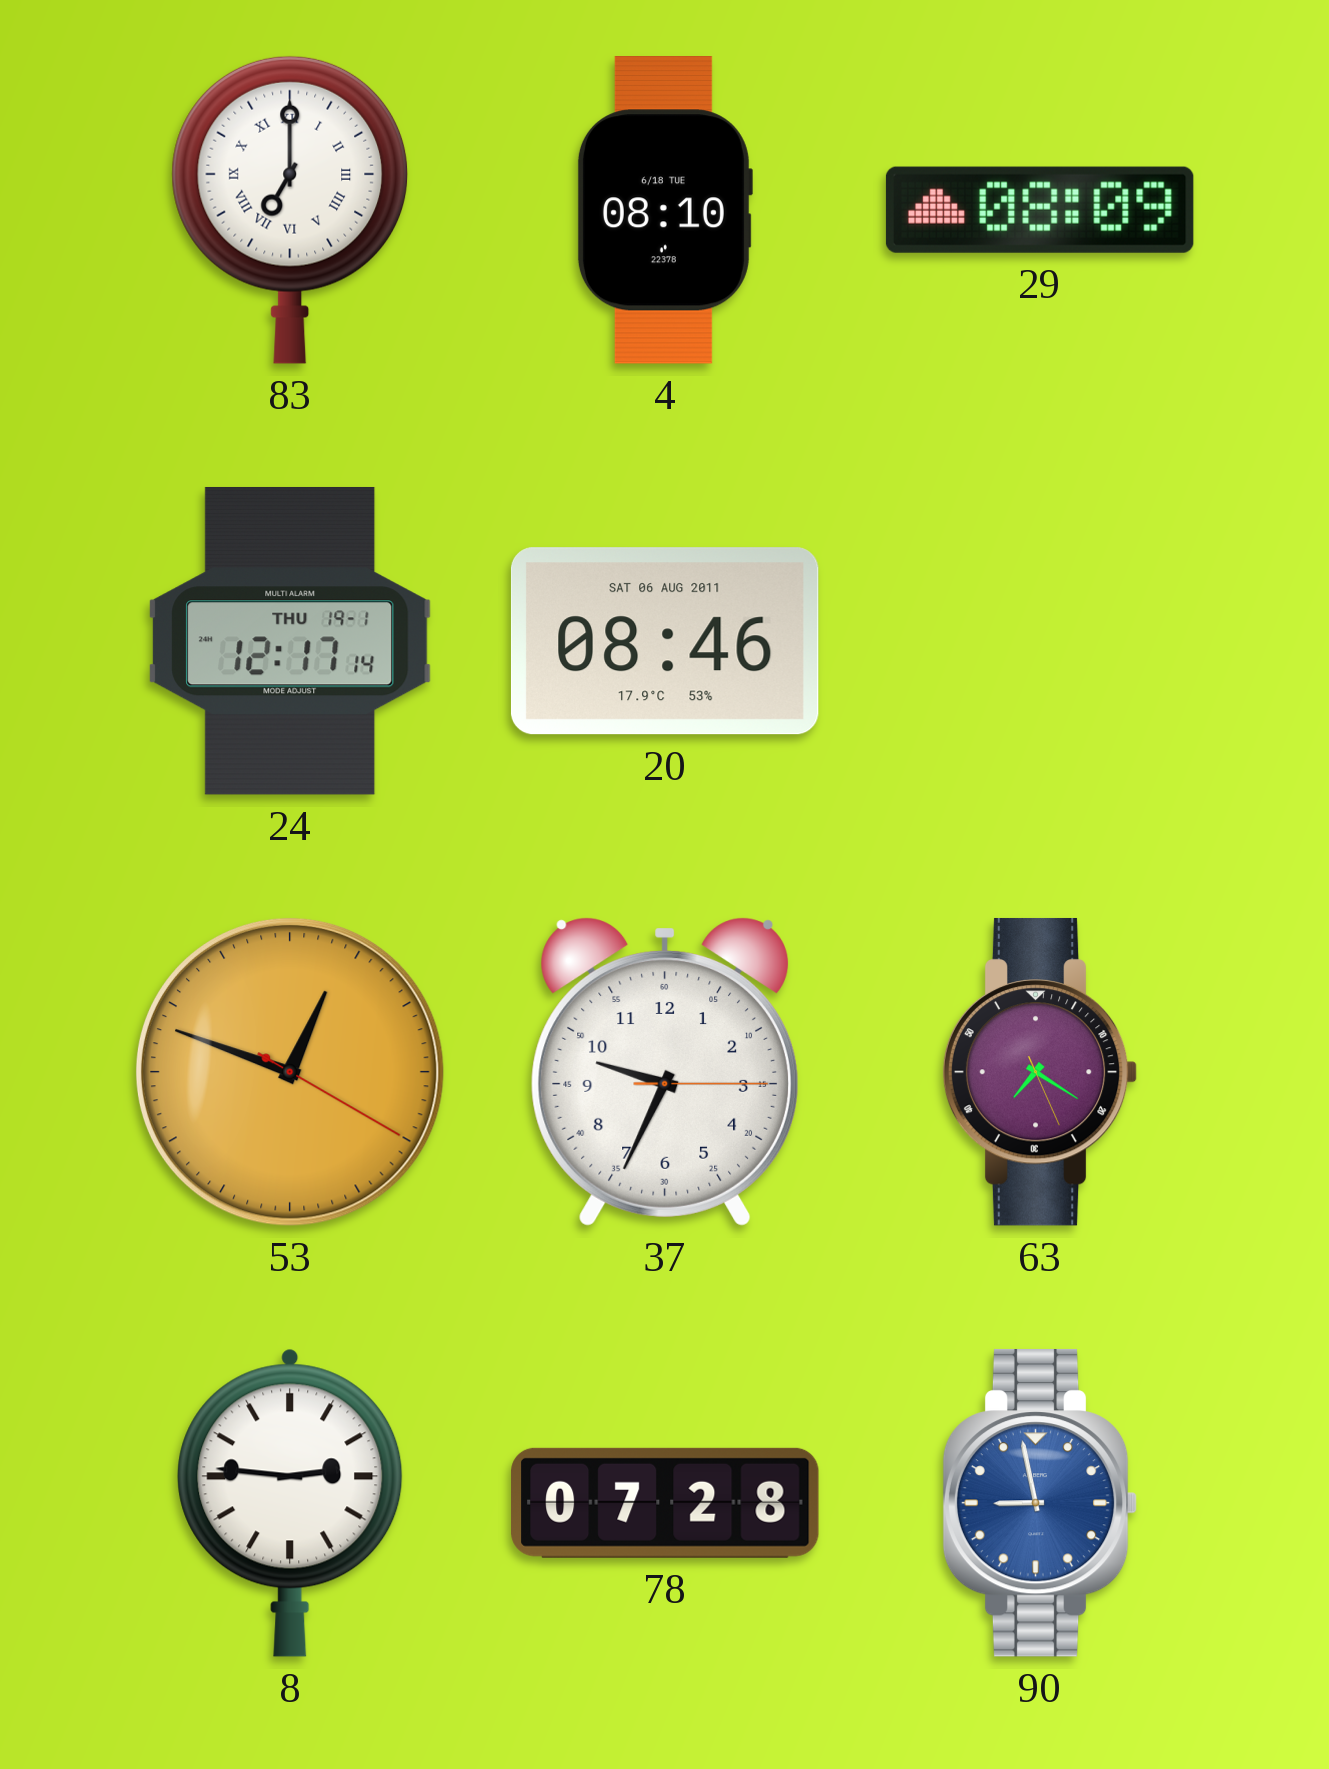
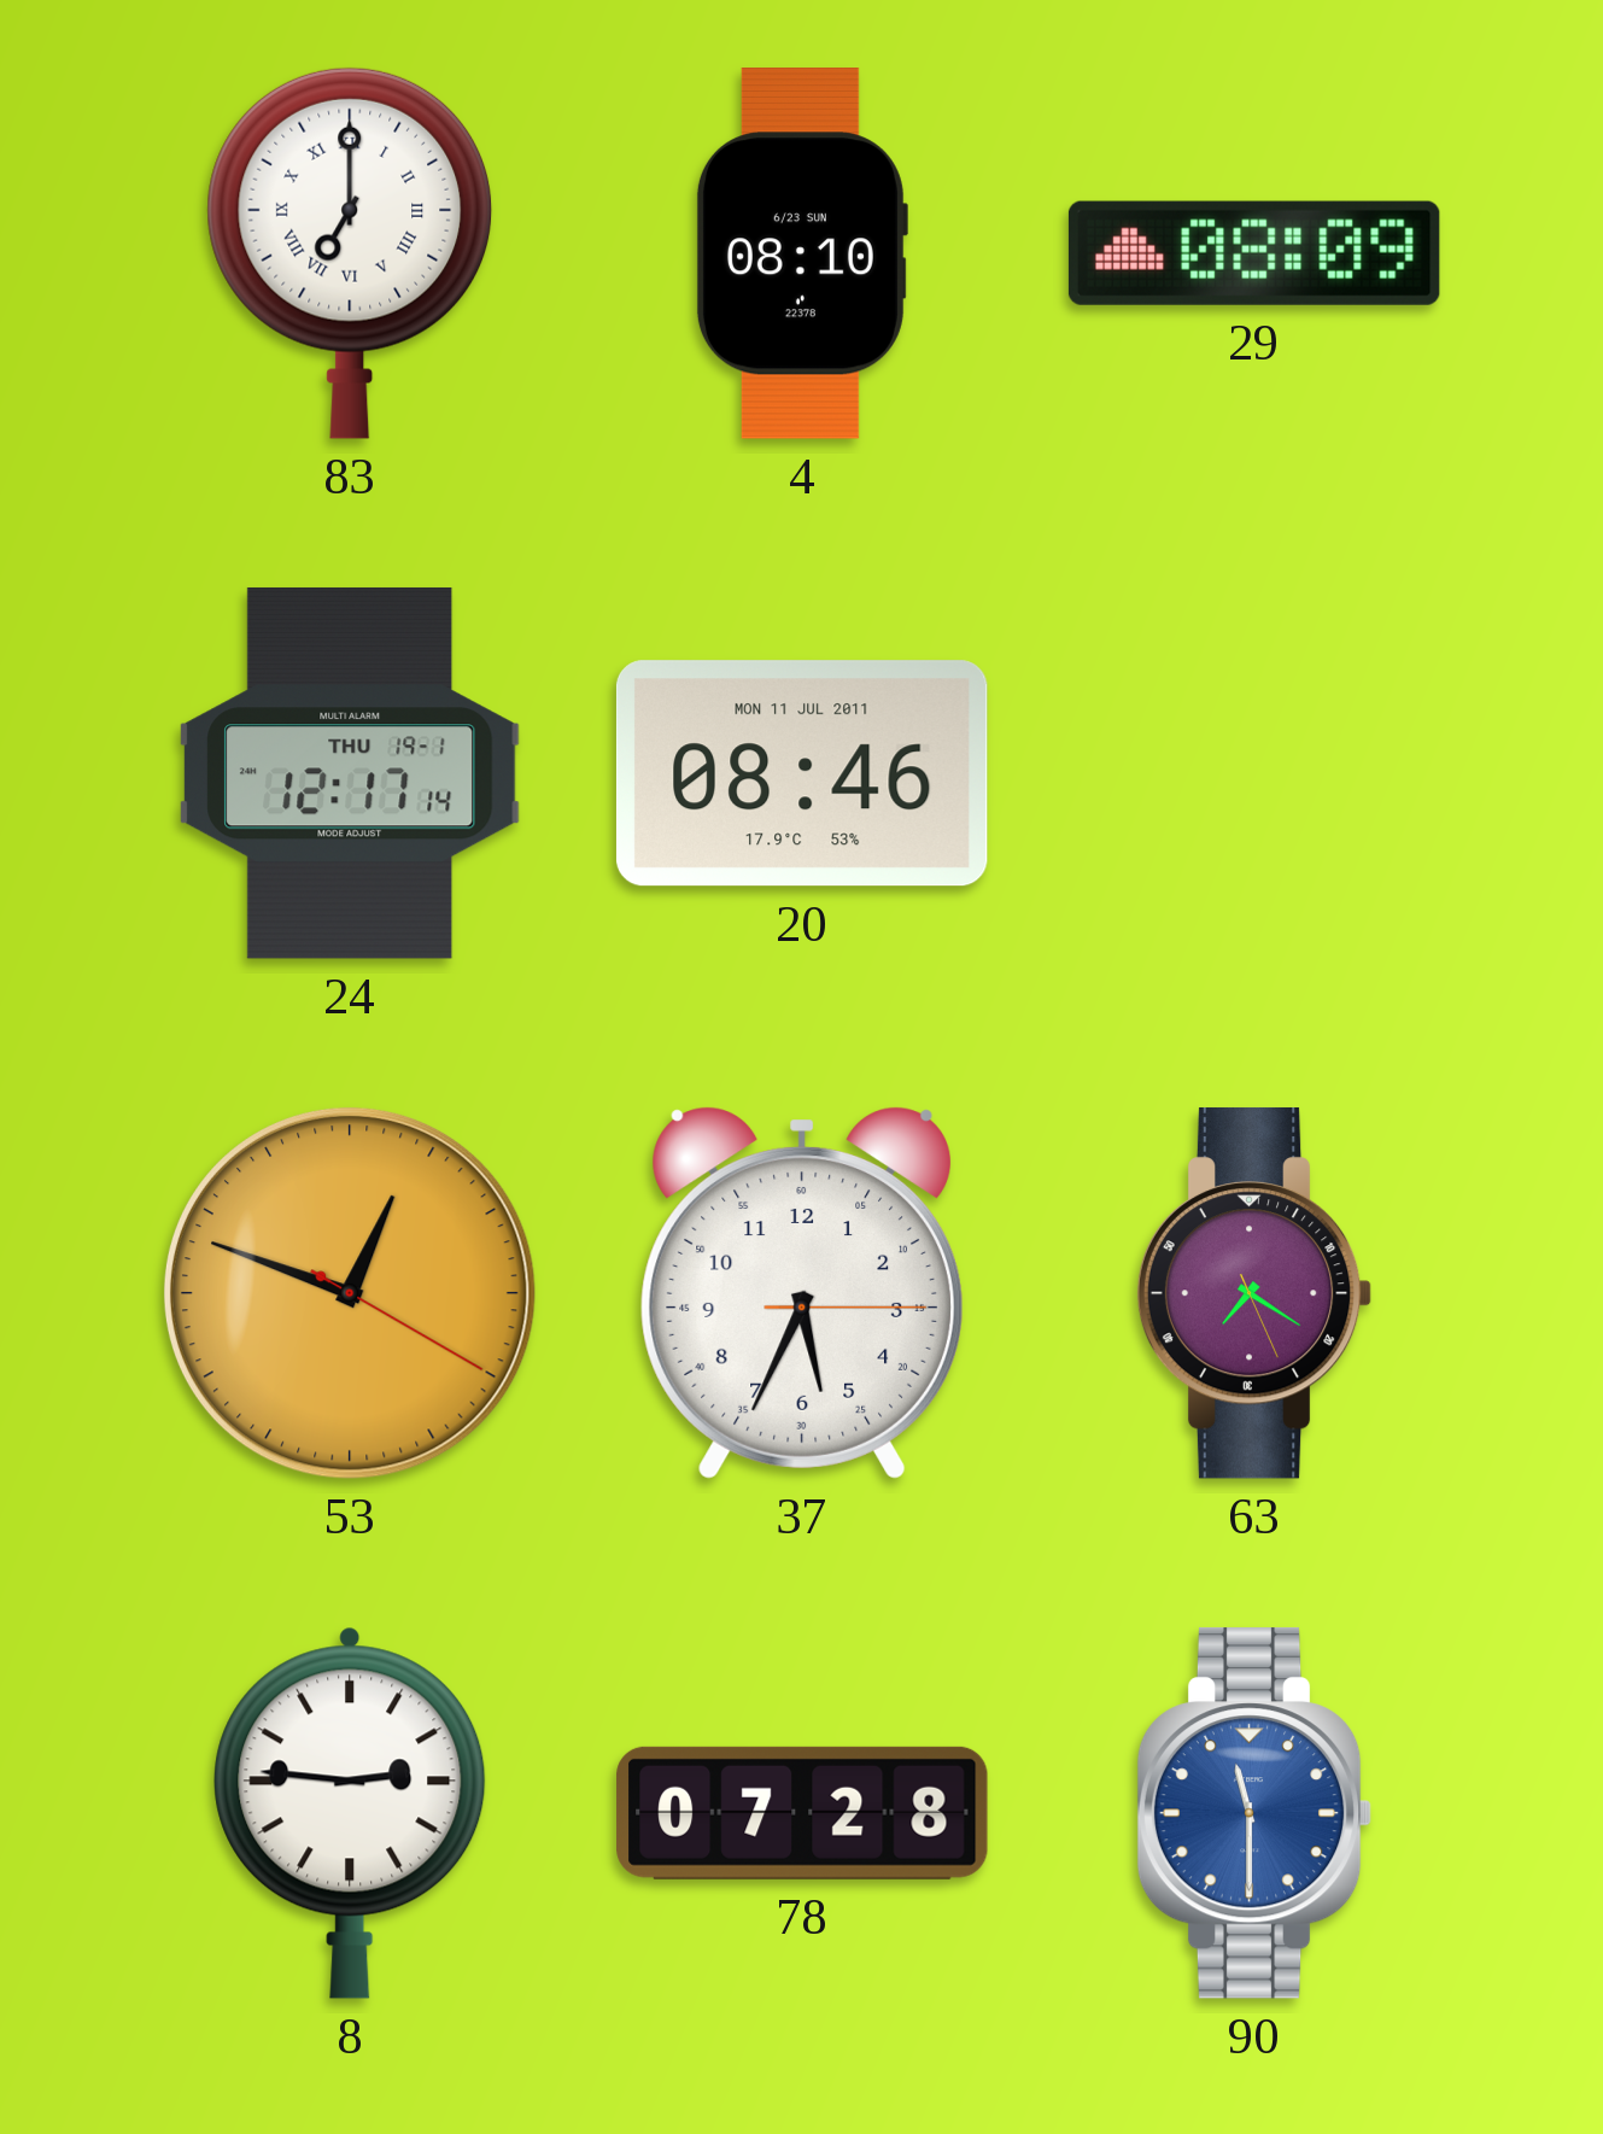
4 date: 6/18 TUE -> 6/23 SUN (801, 255)
20 date: SAT 06 AUG 2011 -> MON 11 JUL 2011 (802, 773)
37: 9:34 -> 5:34 (802, 1293)
90: 8:58 -> 11:30 (1254, 1813)
